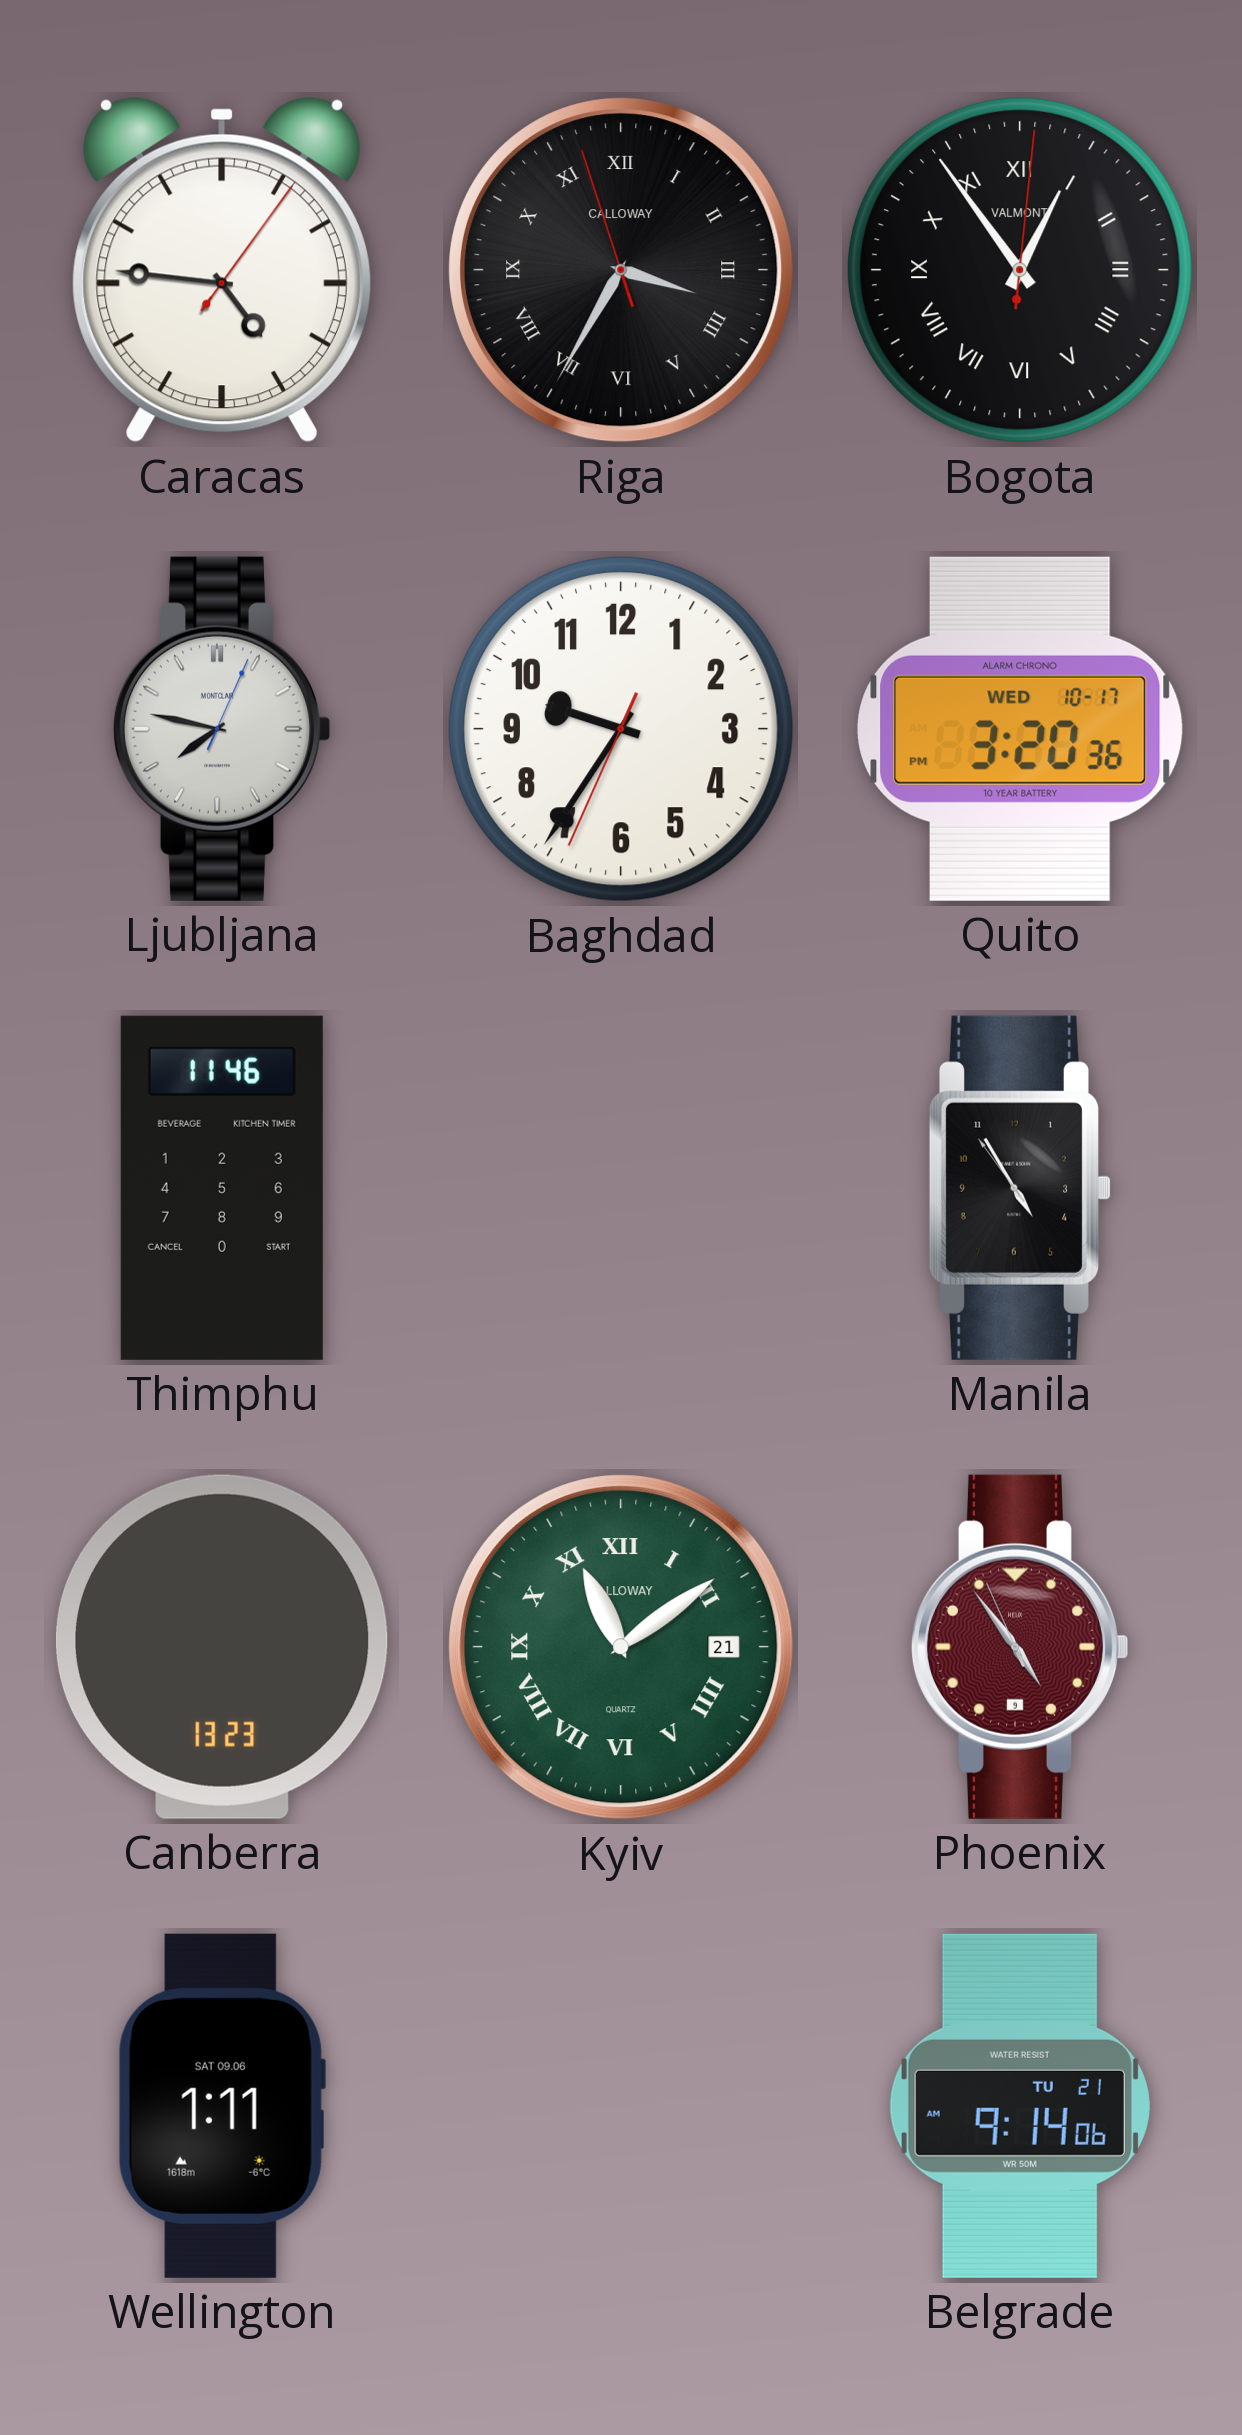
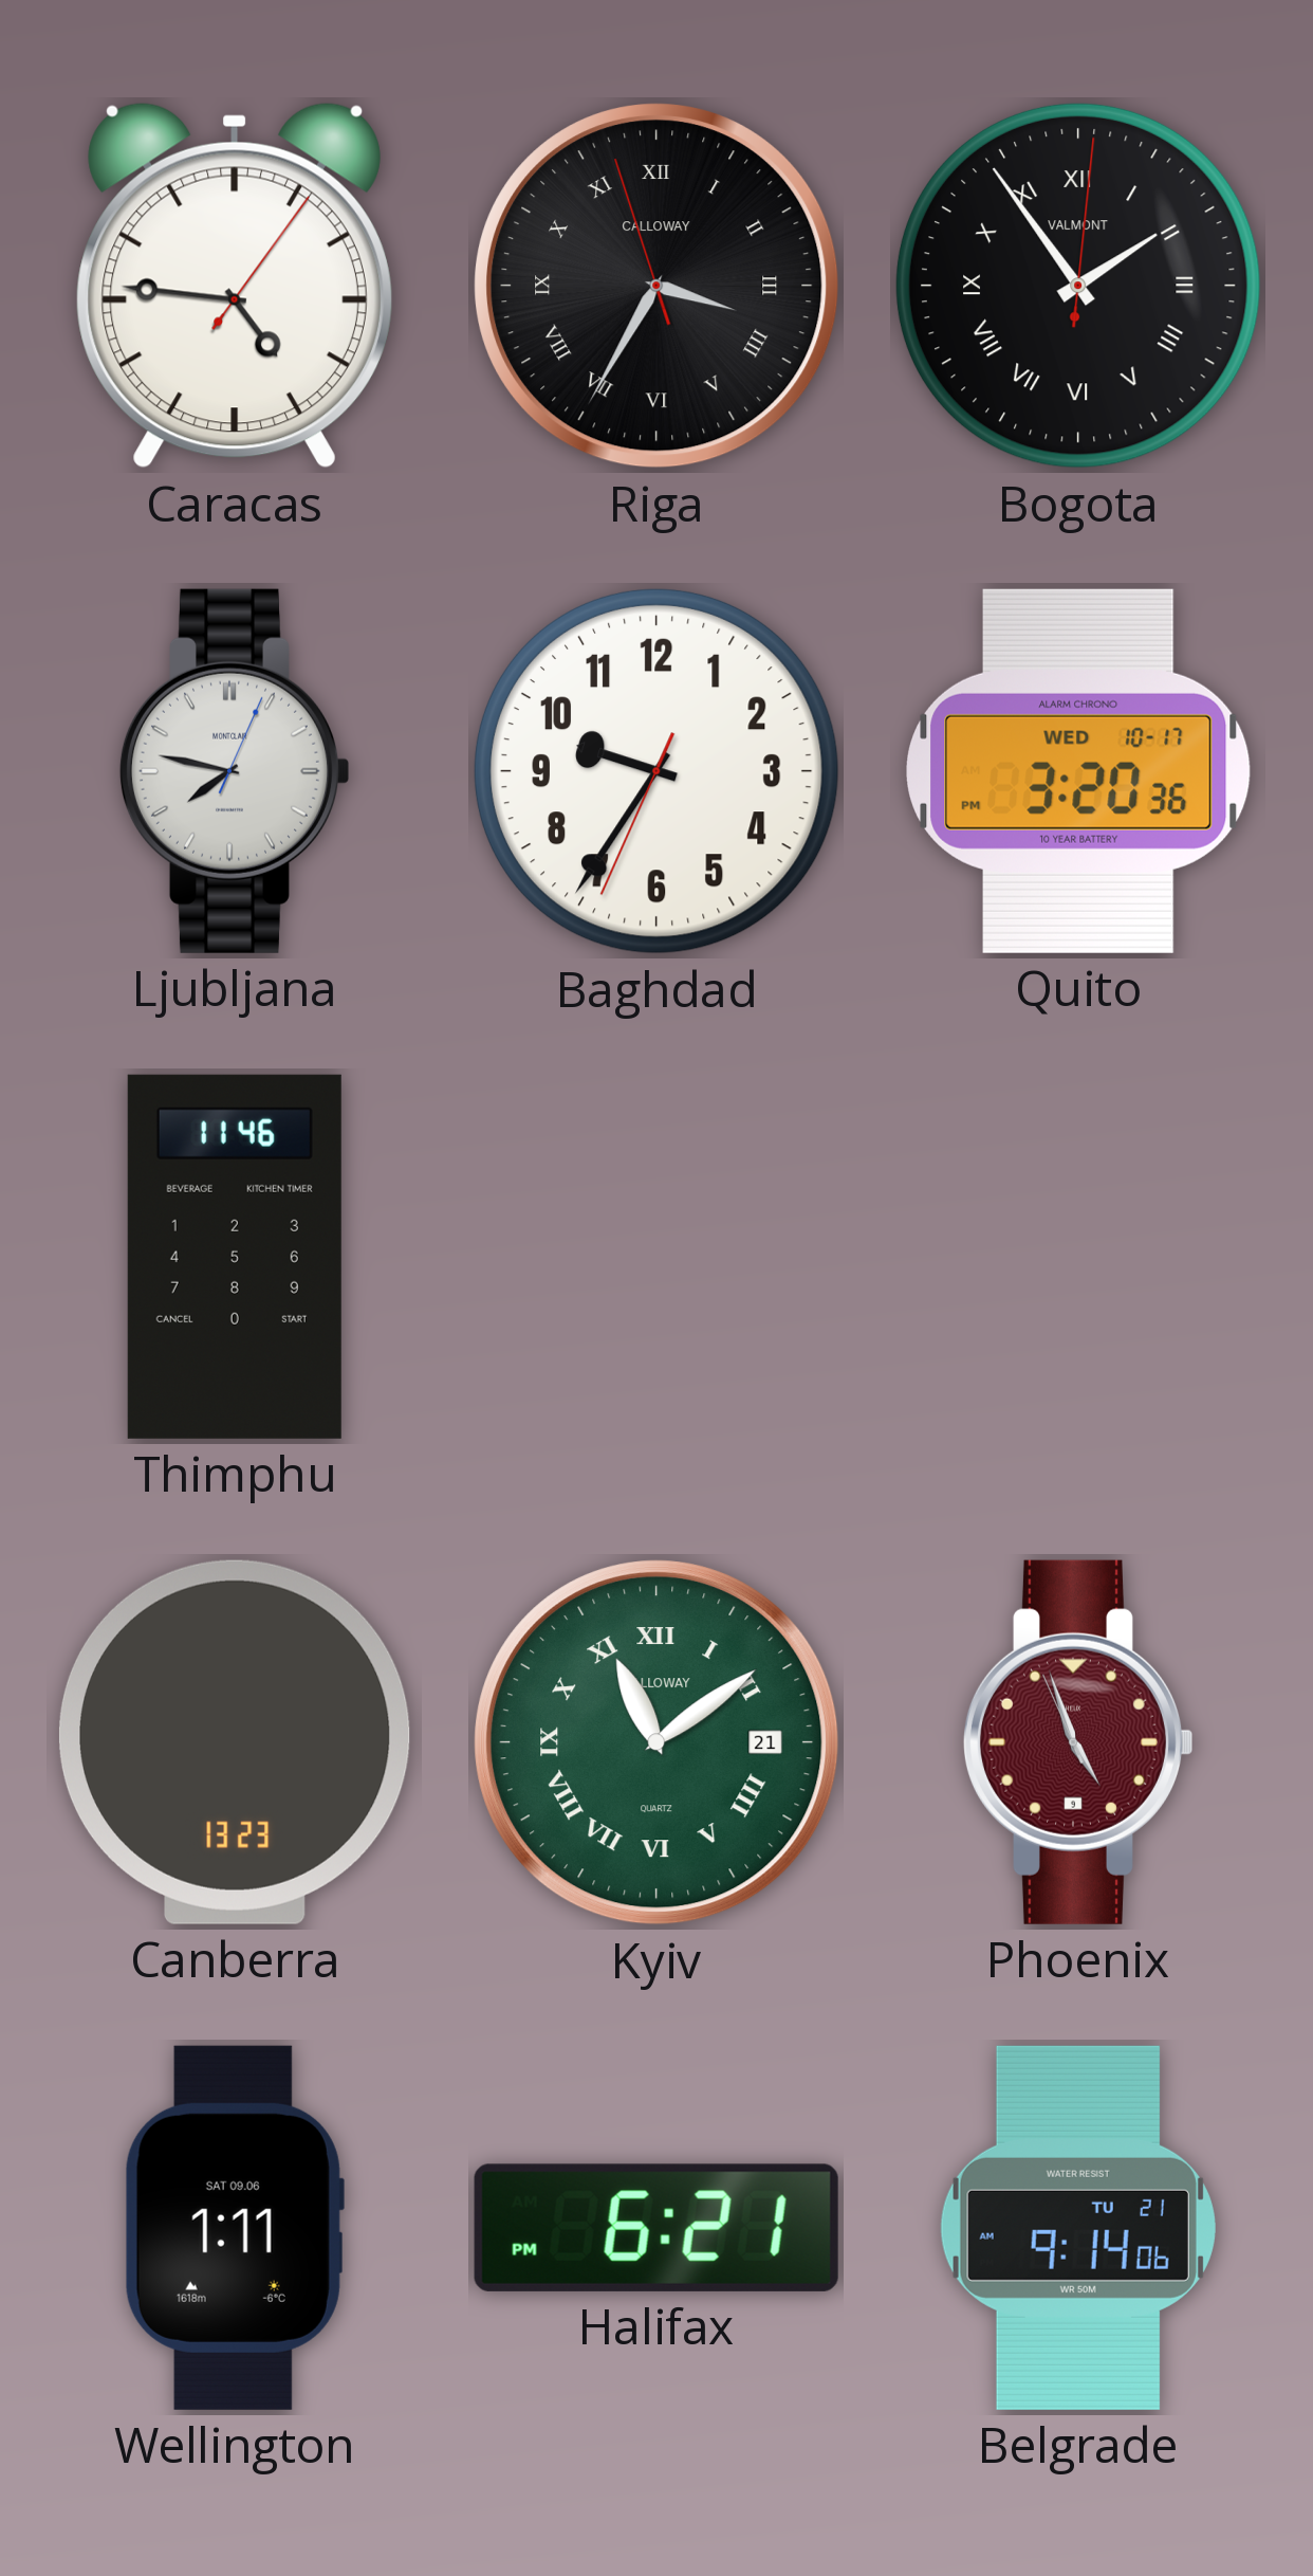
Bogota: 12:54 -> 1:54 (1078, 286)
Manila: 4:54 -> none (1020, 1188)
Phoenix: 4:53 -> 4:56 (1077, 1742)
Halifax: none -> 6:21 (656, 2228)
